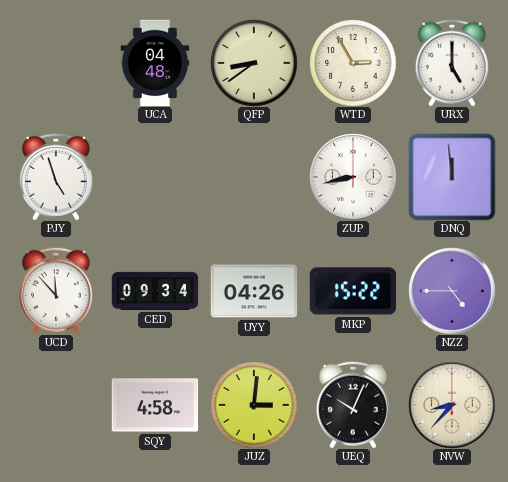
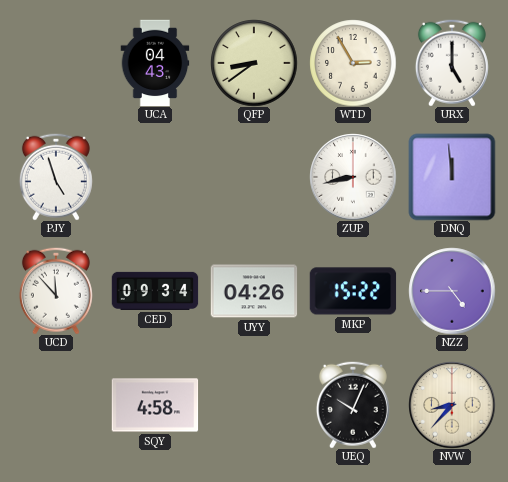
UCA: 04:48 -> 04:43 (155, 63)
JUZ: 3:01 -> none (254, 405)
